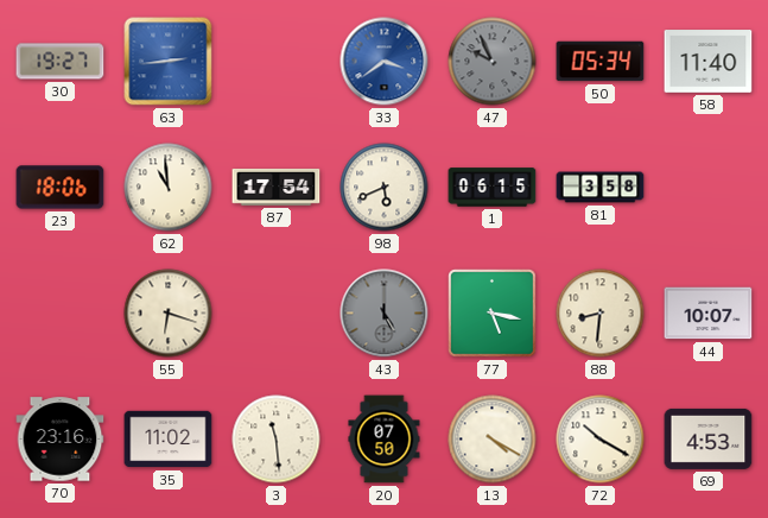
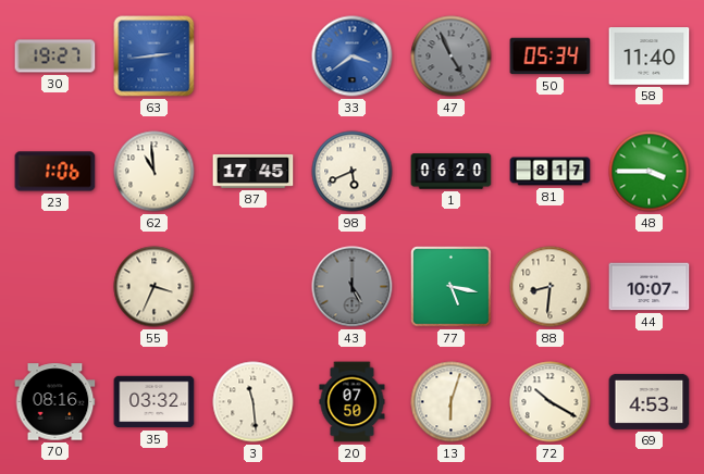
47: 9:56 -> 4:56 (452, 57)
23: 18:06 -> 1:06 (55, 172)
87: 17:54 -> 17:45 (254, 171)
1: 06:15 -> 06:20 (452, 172)
81: 3:58 -> 8:17 (551, 172)
48: none -> 3:45 (650, 172)
55: 6:18 -> 3:34 (155, 287)
70: 23:16 -> 08:16 (55, 402)
35: 11:02 -> 03:32 (155, 402)
13: 4:20 -> 6:03 (452, 402)
